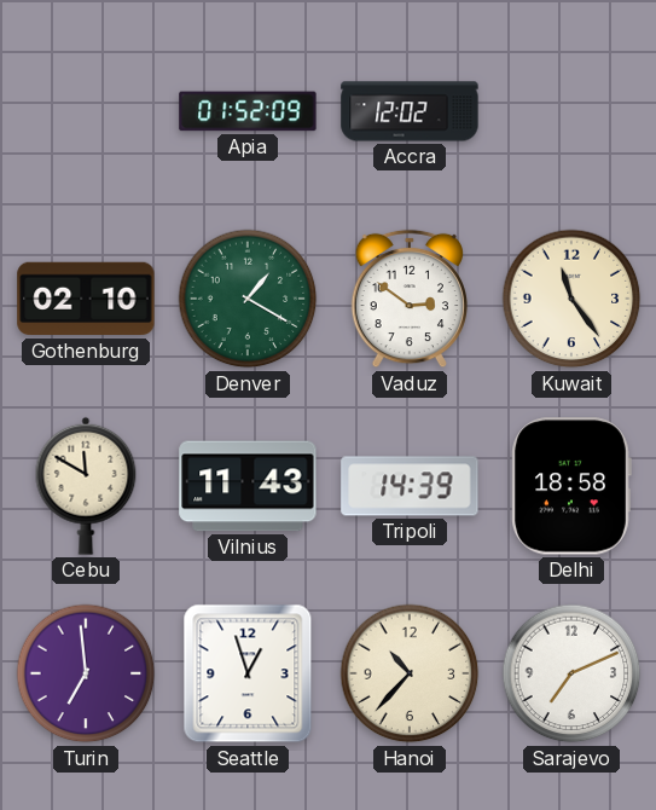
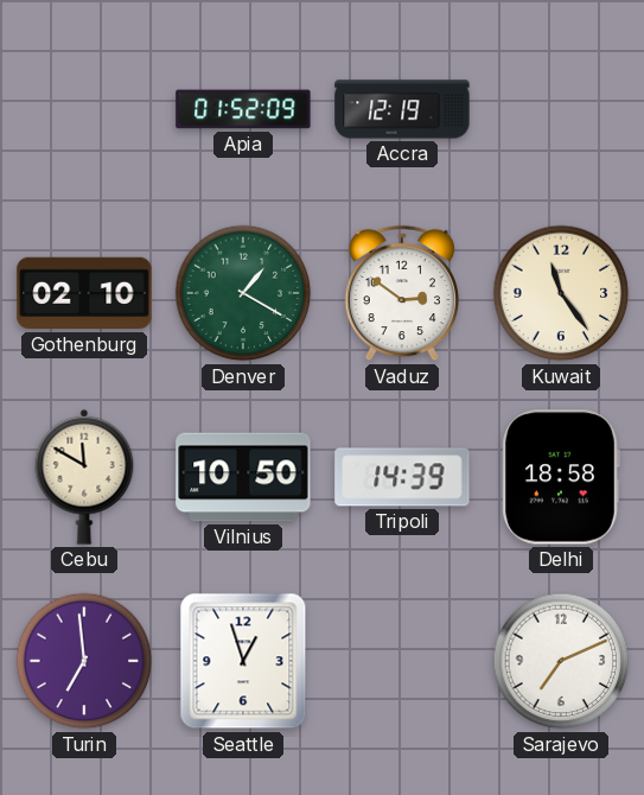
Accra: 12:02 -> 12:19 (402, 109)
Vilnius: 11:43 -> 10:50 (243, 477)
Hanoi: 10:37 -> none (410, 673)
